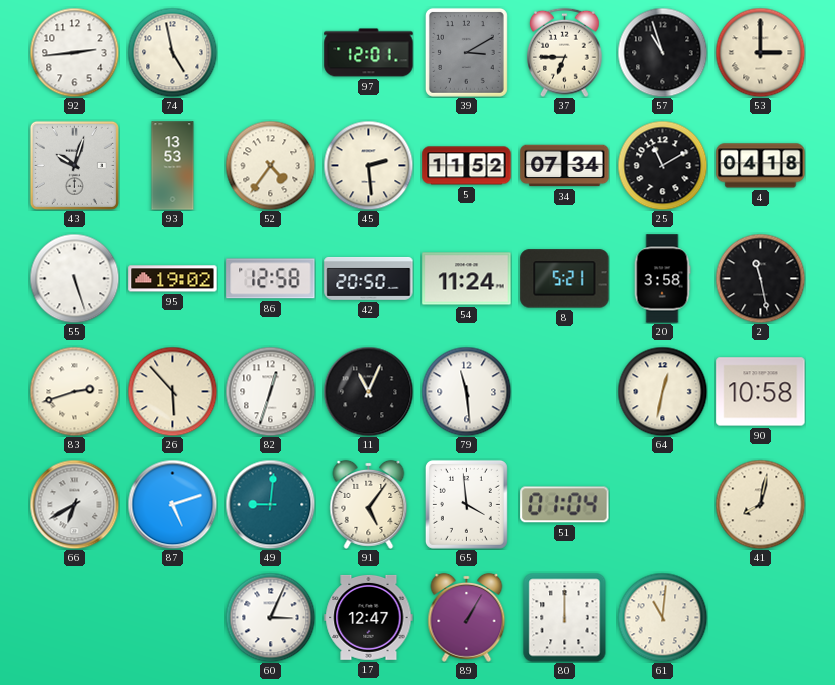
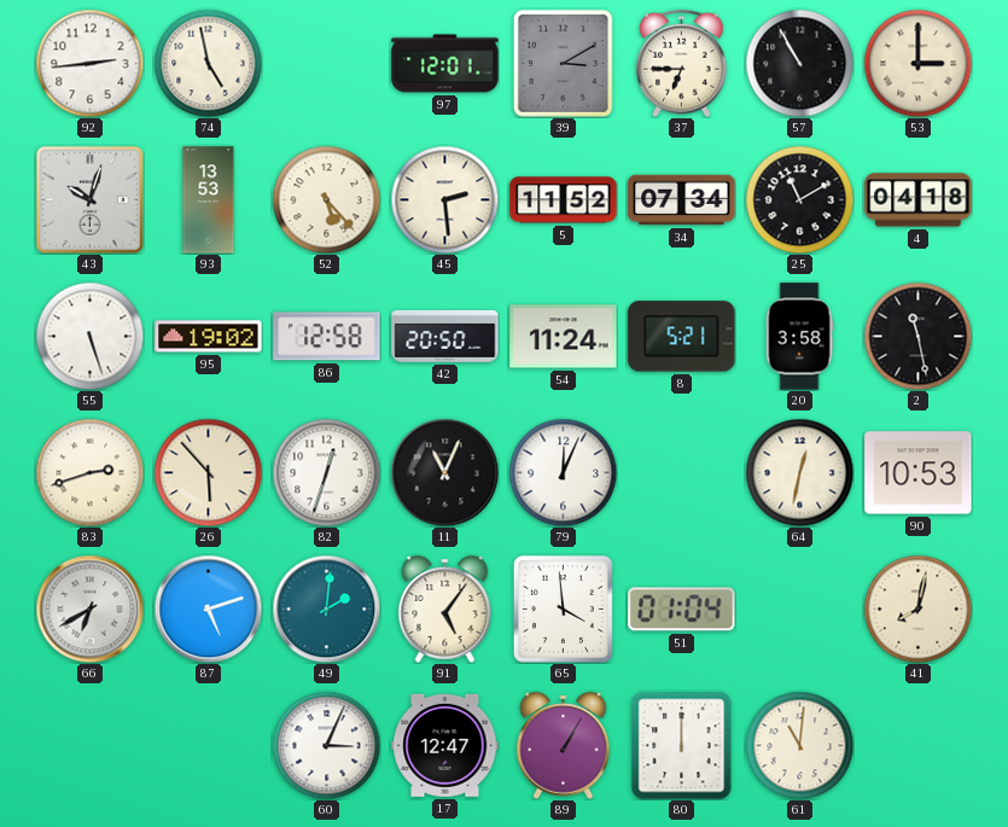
57: 10:57 -> 10:55 (799, 63)
52: 4:36 -> 5:23 (326, 199)
79: 11:29 -> 12:04 (563, 472)
90: 10:58 -> 10:53 (919, 473)
49: 9:01 -> 2:01 (326, 608)
